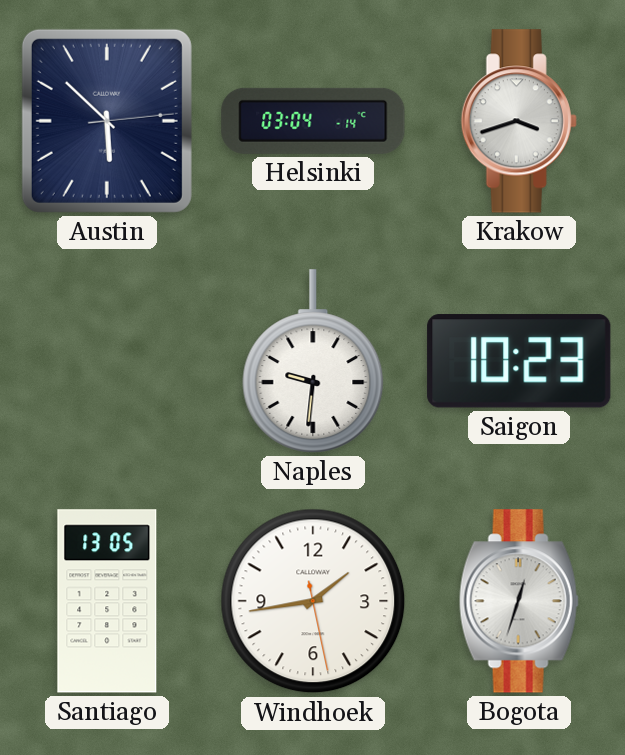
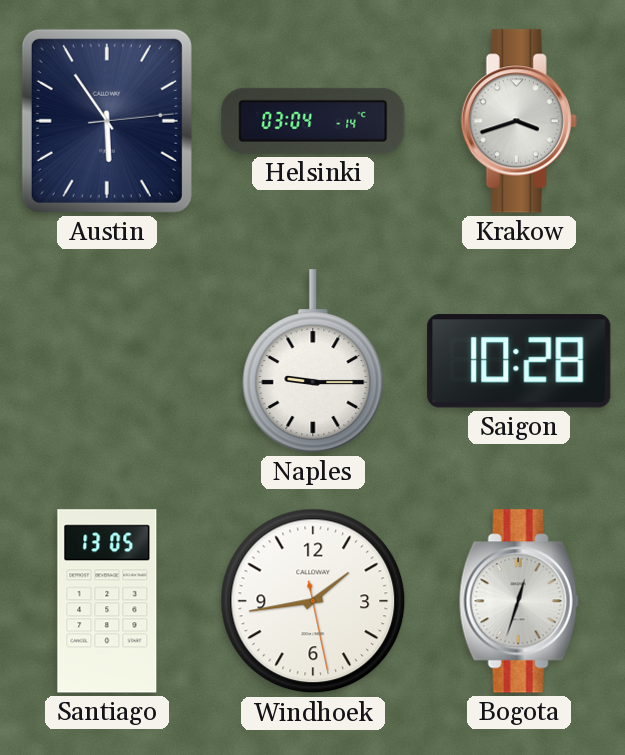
Austin: 5:52 -> 5:54 (107, 121)
Naples: 9:31 -> 9:15 (313, 361)
Saigon: 10:23 -> 10:28 (519, 361)
